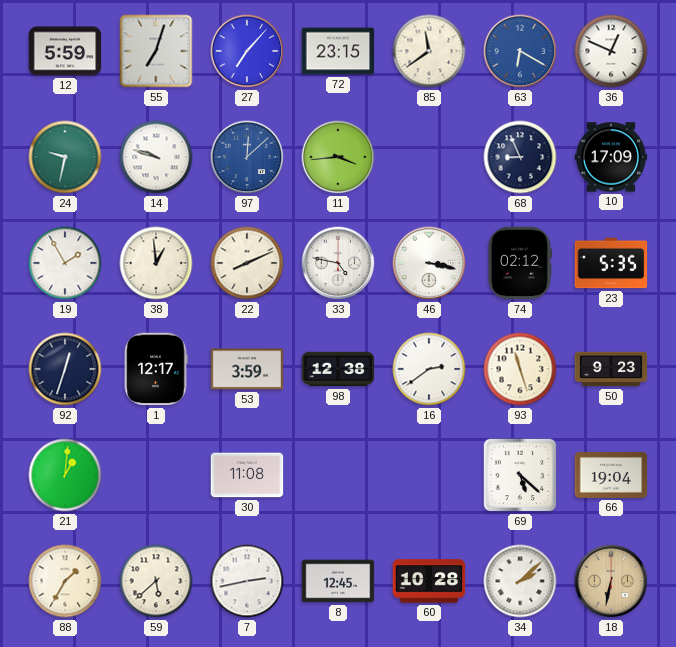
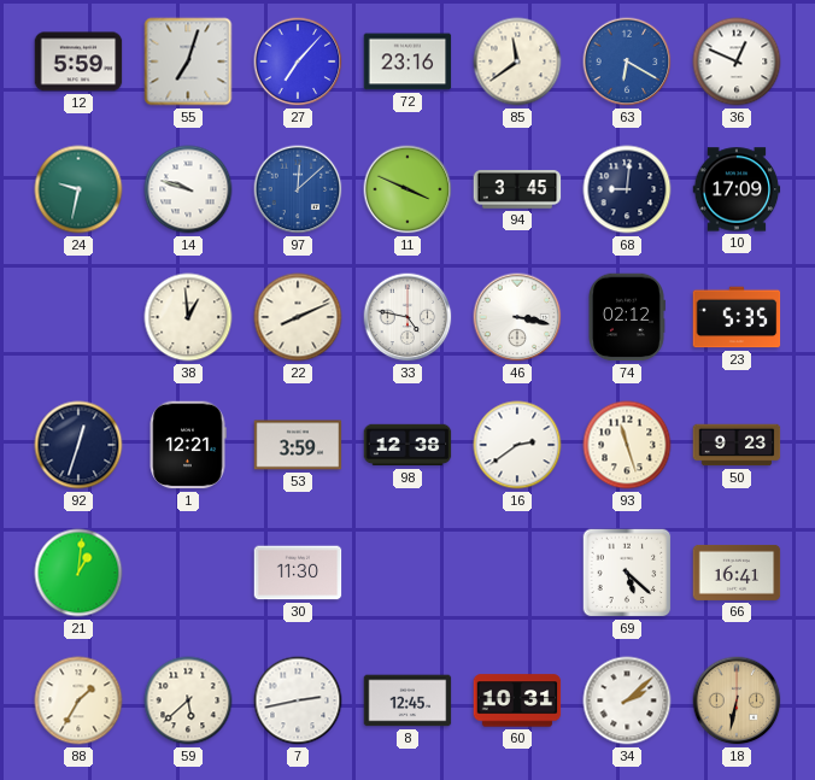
72: 23:15 -> 23:16 (408, 61)
11: 3:44 -> 3:49 (408, 189)
94: none -> 3:45 (517, 189)
68: 8:56 -> 9:01 (627, 189)
19: 1:55 -> none (65, 263)
1: 12:17 -> 12:21 (188, 445)
30: 11:08 -> 11:30 (298, 573)
66: 19:04 -> 16:41 (737, 573)
60: 10:28 -> 10:31 (517, 700)
